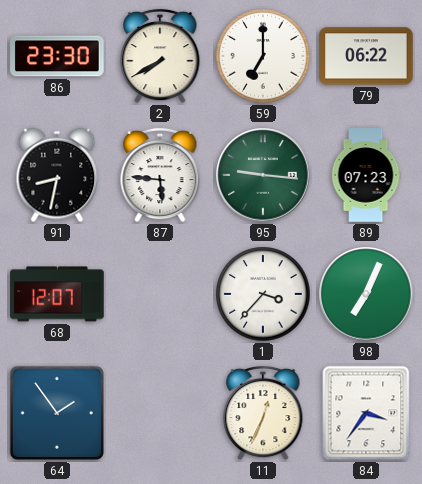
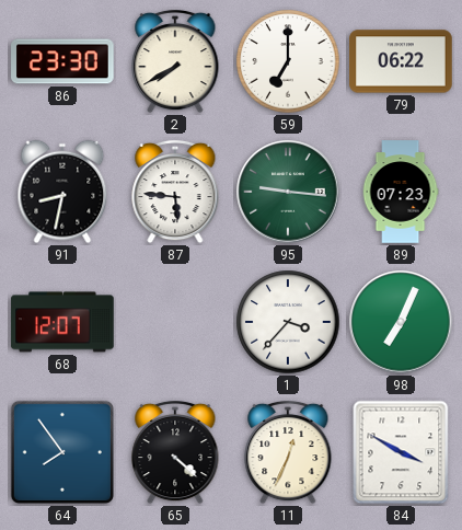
64: 1:54 -> 7:54 (62, 452)
65: none -> 4:22 (175, 452)
84: 3:36 -> 3:50 (401, 452)
